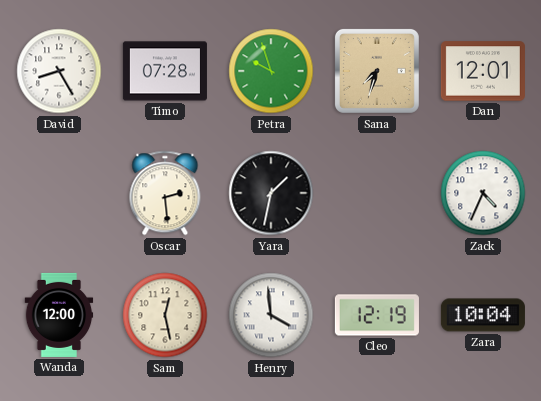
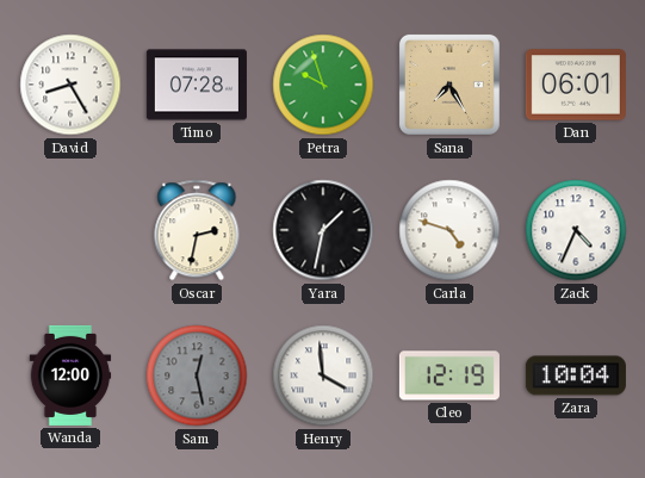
Sana: 7:33 -> 7:25 (449, 85)
Dan: 12:01 -> 06:01 (576, 85)
Oscar: 2:29 -> 2:32 (197, 230)
Carla: none -> 4:48 (449, 230)
Sam dial: cream -> grey (197, 375)
